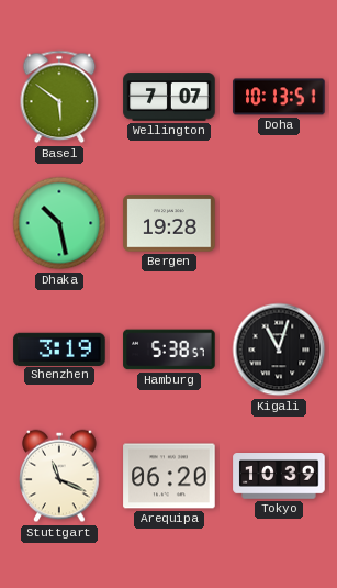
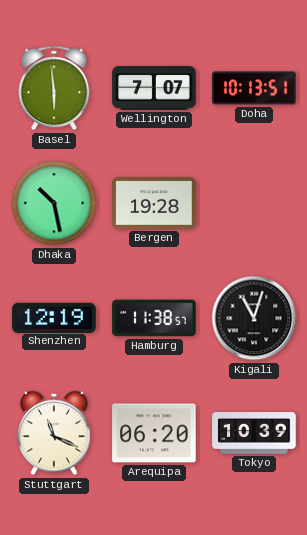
Basel: 5:51 -> 5:59 (54, 88)
Shenzhen: 3:19 -> 12:19 (54, 317)
Hamburg: 5:38 -> 11:38 (154, 318)
